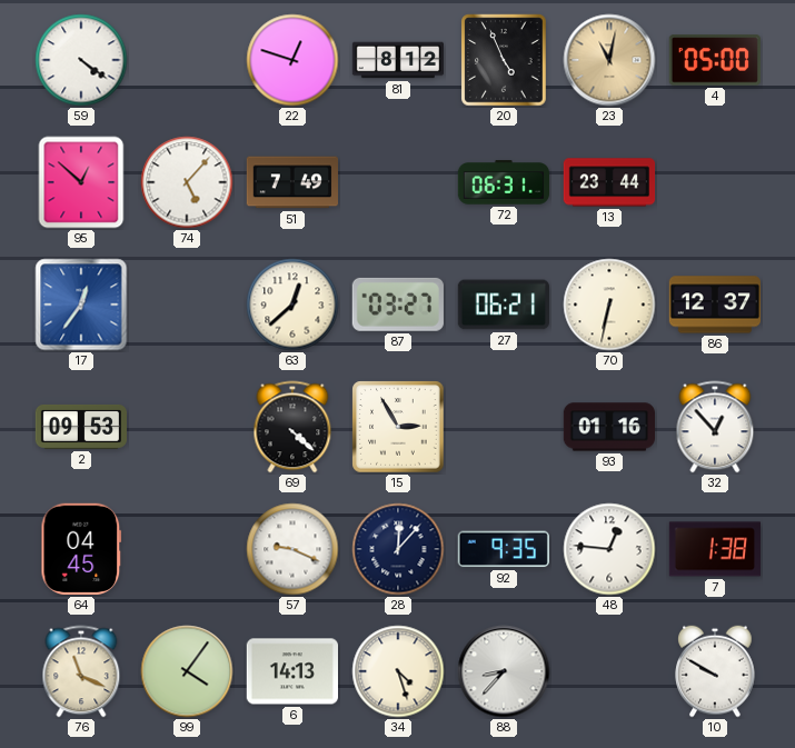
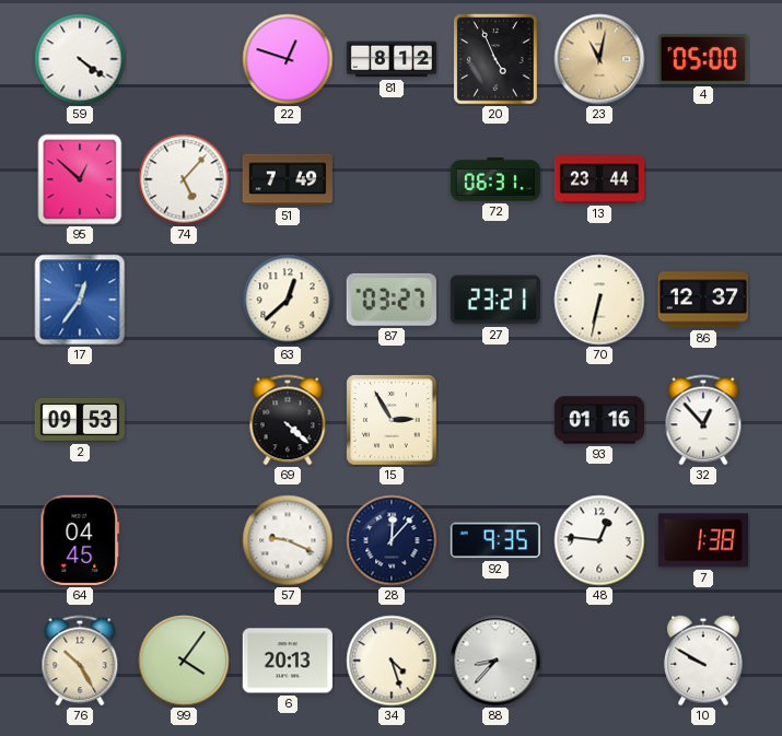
27: 06:21 -> 23:21 (495, 300)
76: 11:19 -> 10:25 (80, 661)
6: 14:13 -> 20:13 (287, 661)
